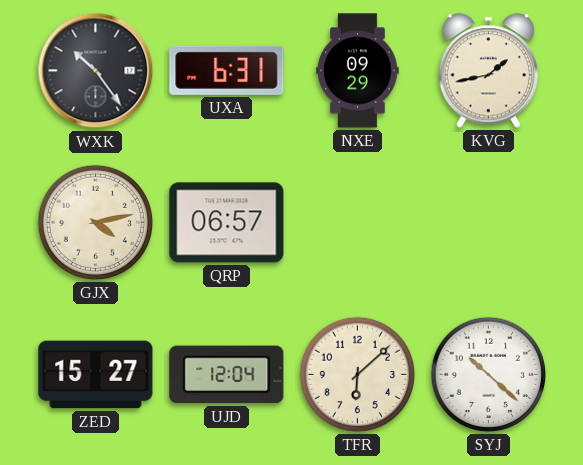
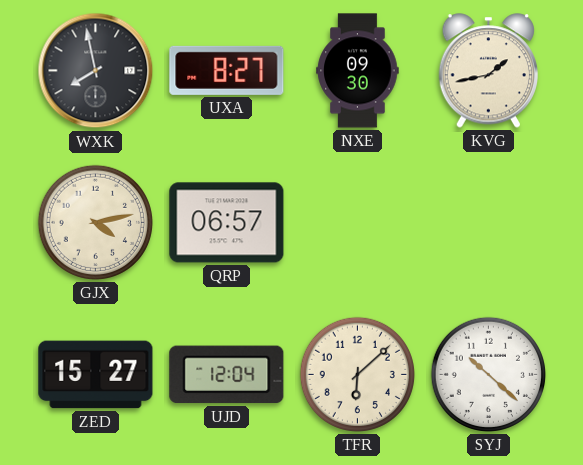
WXK: 10:24 -> 7:58 (96, 71)
UXA: 6:31 -> 8:27 (227, 70)
NXE: 09:29 -> 09:30 (358, 71)
